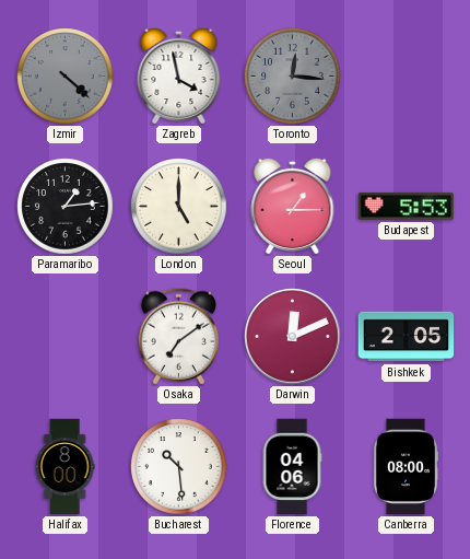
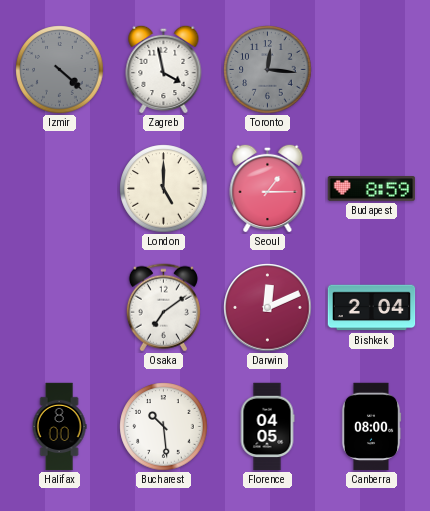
Paramaribo: 1:14 -> none (66, 207)
Budapest: 5:53 -> 8:59 (372, 189)
Bishkek: 2:05 -> 2:04 (372, 308)
Florence: 04:06 -> 04:05 (267, 427)
